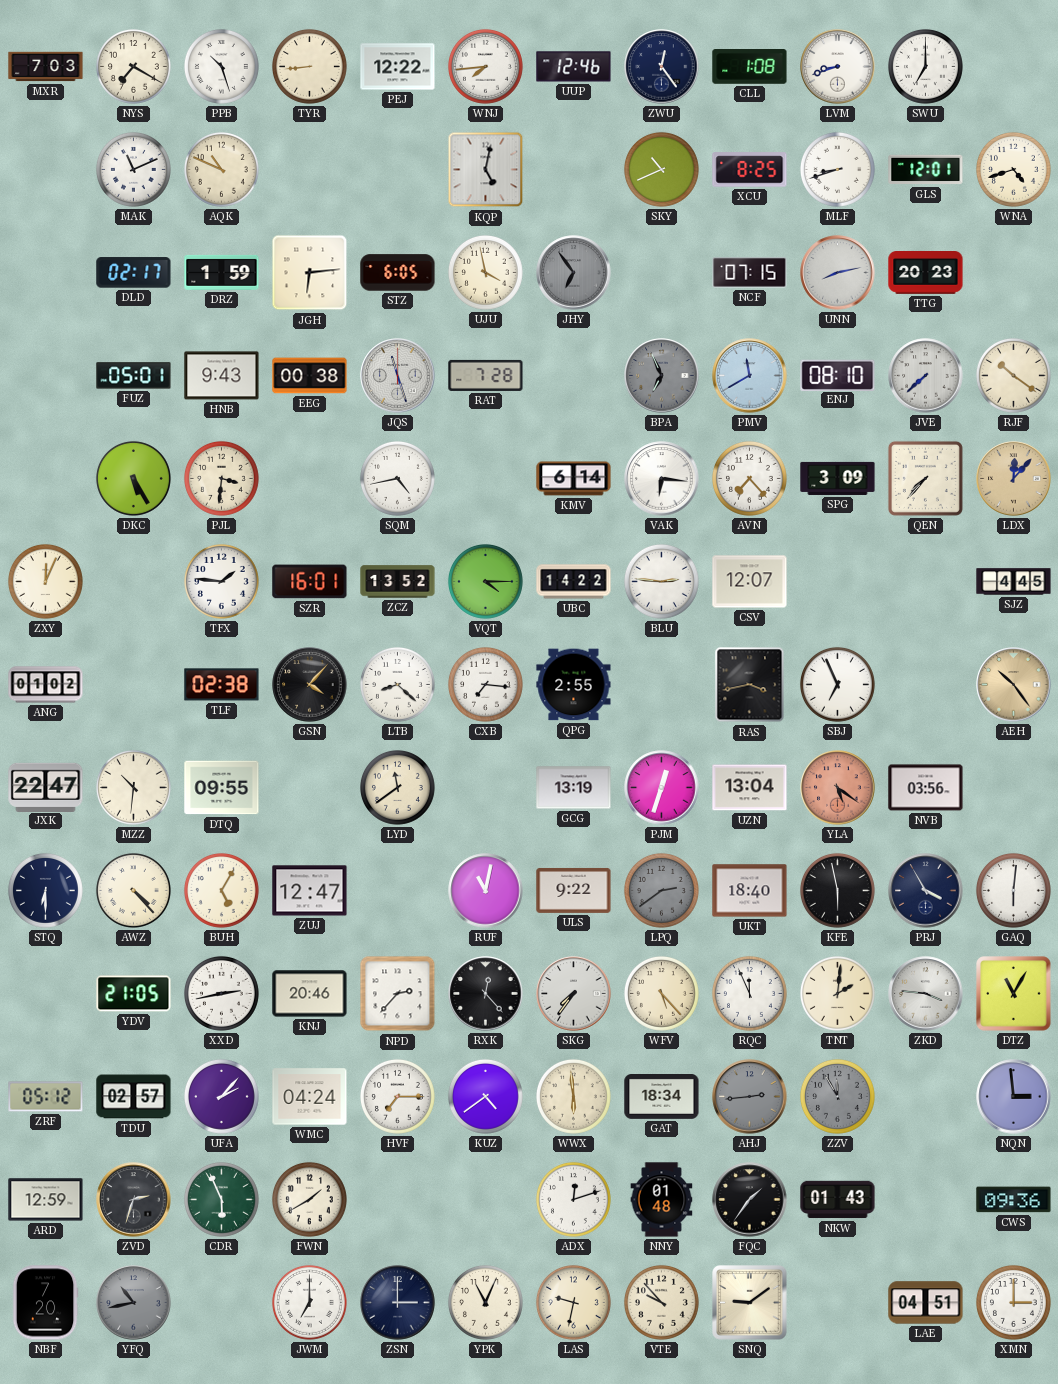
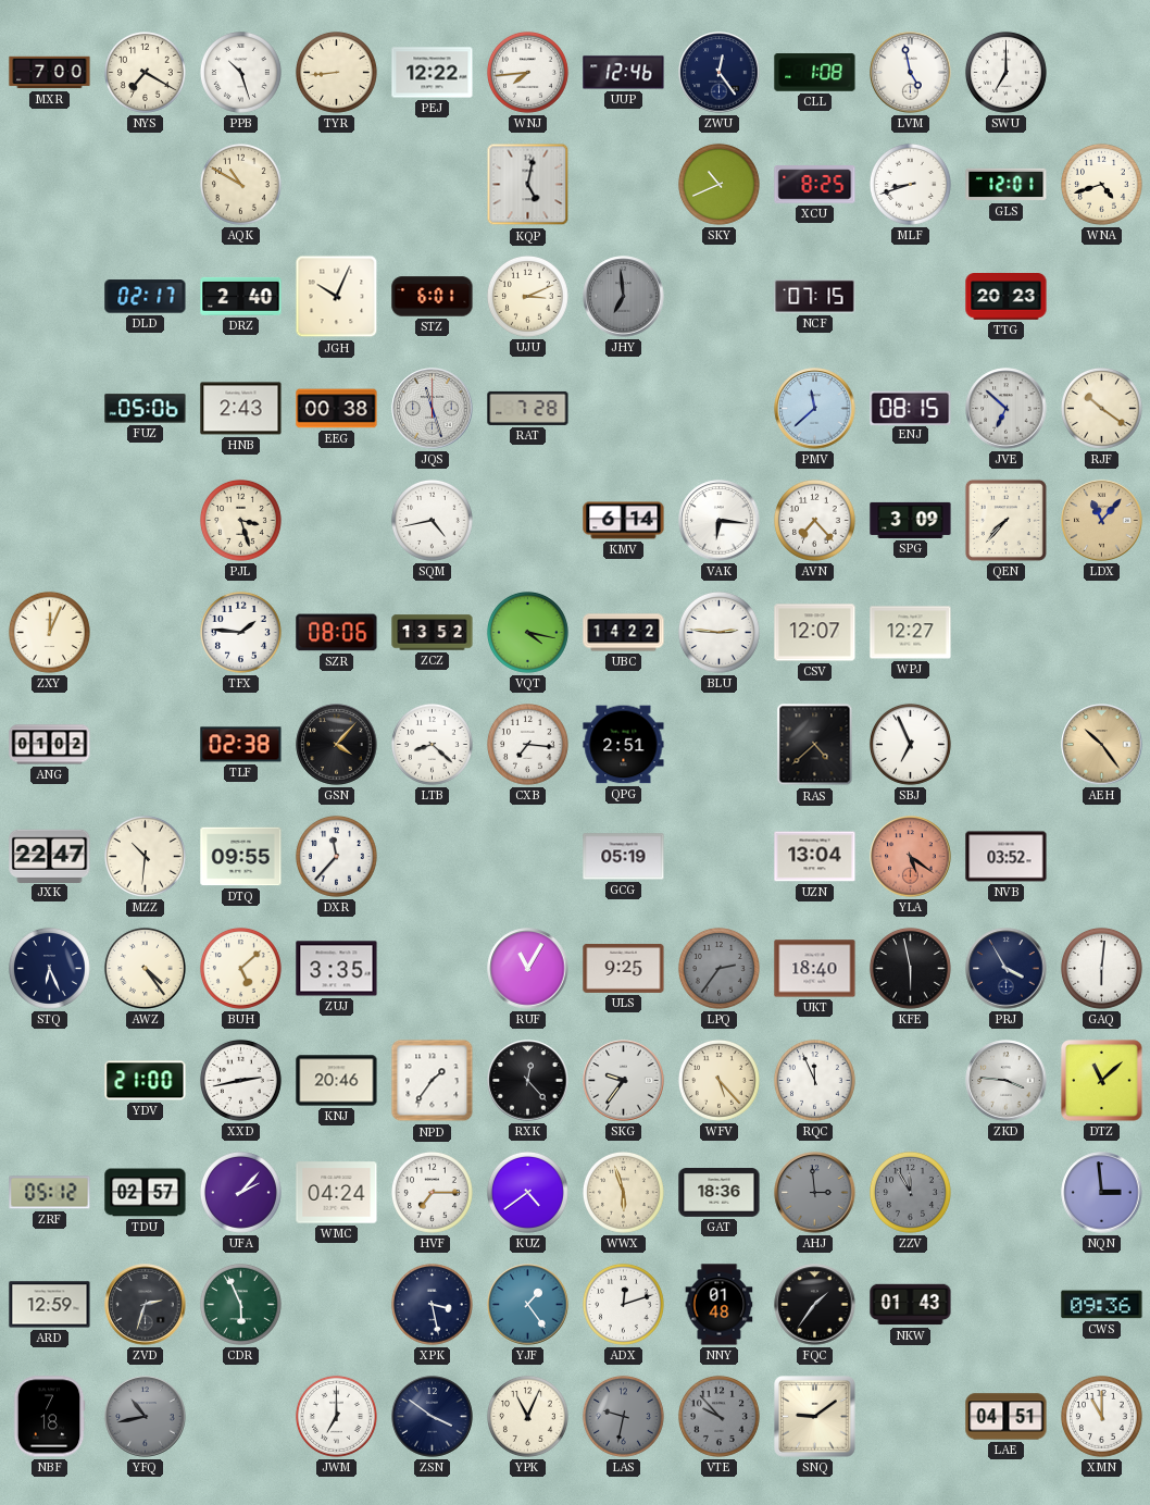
MXR: 7:03 -> 7:00 (50, 73)
LVM: 8:42 -> 4:58 (911, 73)
MAK: 11:11 -> none (133, 169)
AQK: 10:49 -> 10:50 (240, 184)
DRZ: 1:59 -> 2:40 (241, 296)
JGH: 6:14 -> 10:04 (337, 297)
STZ: 6:05 -> 6:01 (433, 297)
UJU: 3:58 -> 3:11 (527, 296)
JHY: 6:54 -> 6:59 (624, 297)
UNN: 8:13 -> none (838, 273)
FUZ: 05:01 -> 05:06 (146, 409)
HNB: 9:43 -> 2:43 (241, 409)
BPA: 6:56 -> none (662, 376)
PMV: 11:40 -> 11:38 (815, 409)
ENJ: 08:10 -> 08:15 (911, 408)
JVE: 7:38 -> 6:52 (1007, 409)
DKC: 5:25 -> none (133, 478)
PJL: 3:31 -> 3:27 (240, 520)
LDX: 12:07 -> 11:07 (1102, 521)
SZR: 16:01 -> 08:06 (337, 633)
VQT: 4:15 -> 4:17 (527, 632)
WPJ: none -> 12:27 (911, 633)
SJZ: 4:45 -> none (1014, 582)
QPG: 2:55 -> 2:51 (624, 745)
RAS: 3:43 -> 4:38 (815, 745)
DXR: none -> 11:37 (336, 856)
LYD: 11:39 -> none (397, 787)
GCG: 13:19 -> 05:19 (624, 857)
PJM: 12:33 -> none (662, 788)
NVB: 03:56 -> 03:52 (1007, 857)
STQ: 6:30 -> 6:26 (49, 968)
AWZ: 4:23 -> 4:24 (145, 968)
BUH: 5:05 -> 5:08 (240, 968)
ZUJ: 12:47 -> 3:35 (337, 969)
RUF: 11:02 -> 11:05 (528, 969)
ULS: 9:22 -> 9:25 (624, 968)
LPQ: 2:39 -> 2:36 (718, 968)
YDV: 21:05 -> 21:00 (146, 1081)
NPD: 2:37 -> 1:36 (433, 1081)
SKG: 7:36 -> 9:36 (624, 1081)
TNT: 2:01 -> none (837, 993)
DTZ: 11:05 -> 11:08 (1102, 1081)
WWX: 5:59 -> 5:57 (623, 1192)
GAT: 18:34 -> 18:36 (720, 1193)
AHJ: 2:44 -> 2:59 (815, 1193)
FWN: 1:40 -> none (309, 1199)
XPK: none -> 3:28 (432, 1304)
YJF: none -> 1:24 (528, 1305)
NBF: 7:20 -> 7:18 (49, 1417)
ZSN: 3:00 -> 3:51 (433, 1417)
LAS dial: cream -> grey (623, 1416)
VTE dial: cream -> grey (718, 1416)
XMN: 3:00 -> 11:00 (1101, 1416)
